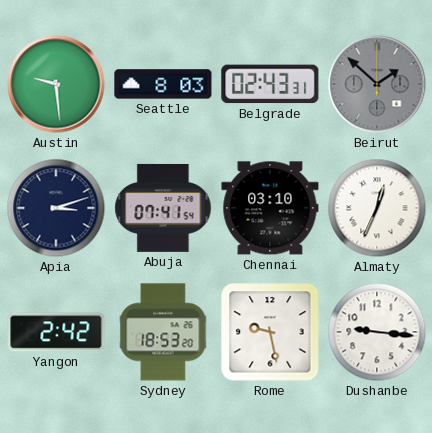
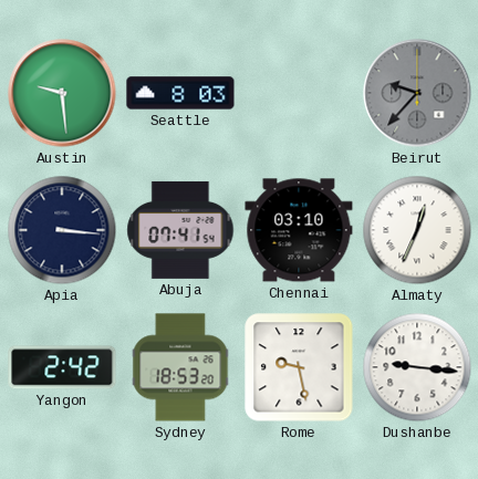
Belgrade: 02:43 -> none (270, 84)
Beirut: 1:52 -> 9:37 (417, 93)
Apia: 3:12 -> 3:16 (62, 230)
